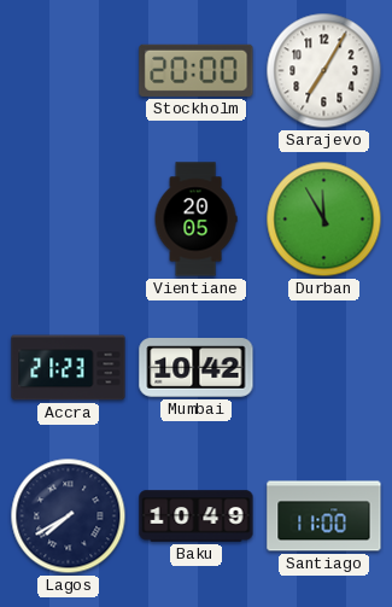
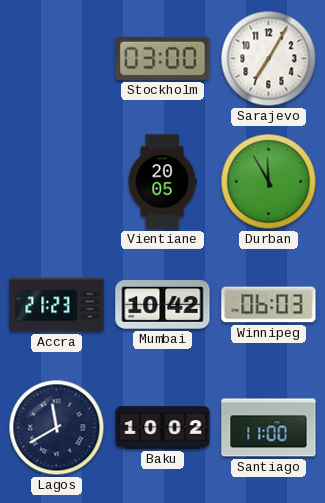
Stockholm: 20:00 -> 03:00 (163, 58)
Winnipeg: none -> 06:03 (269, 305)
Lagos: 7:40 -> 11:40 (57, 428)
Baku: 10:49 -> 10:02 (163, 428)
